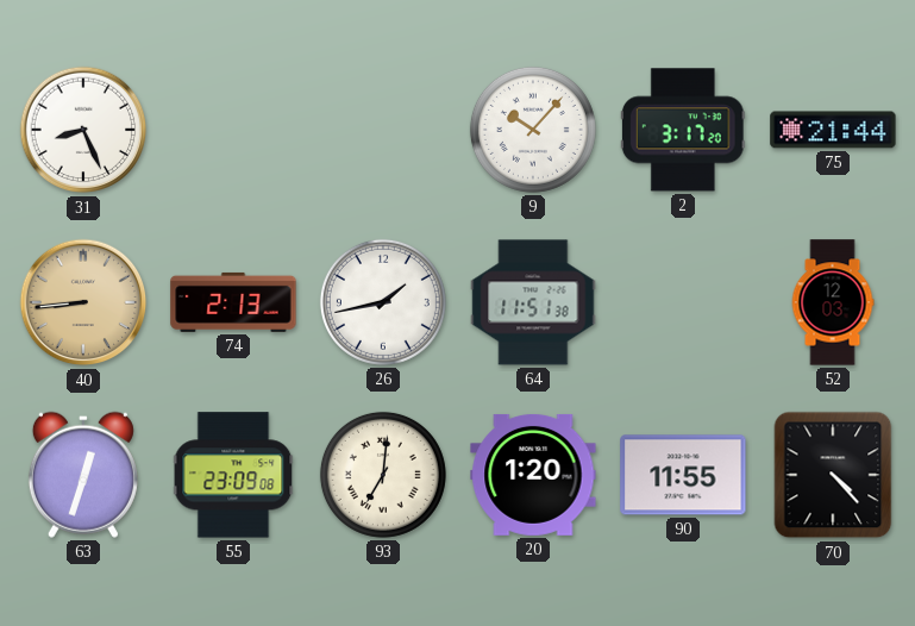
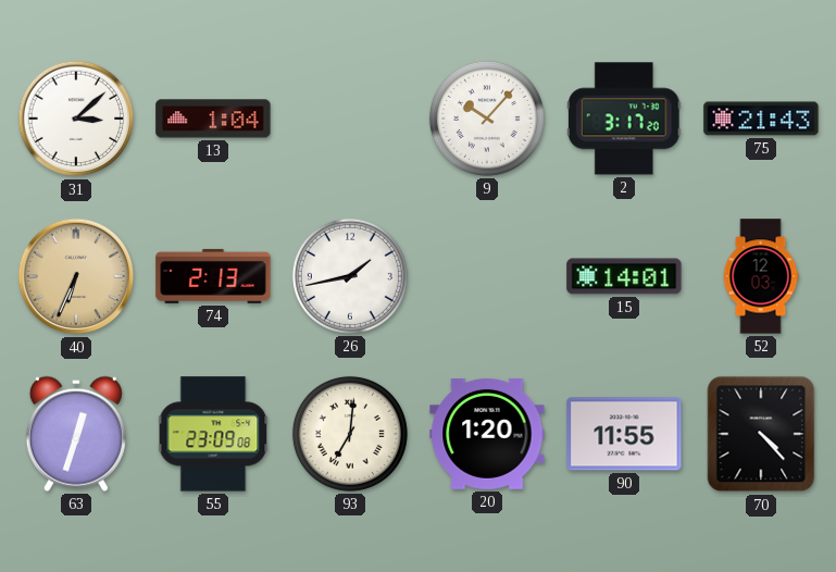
31: 8:26 -> 3:08 (76, 119)
13: none -> 1:04 (213, 119)
75: 21:44 -> 21:43 (761, 119)
40: 8:44 -> 6:34 (76, 276)
64: 11:51 -> none (533, 302)
15: none -> 14:01 (624, 276)
